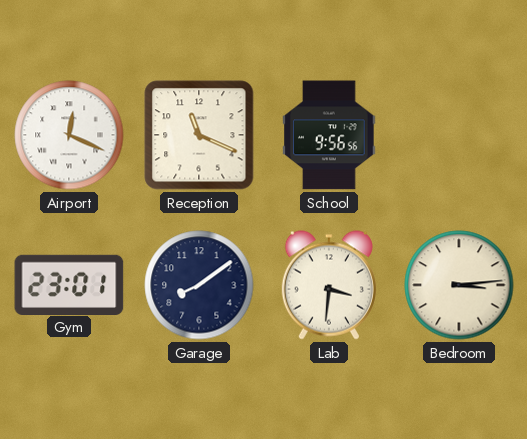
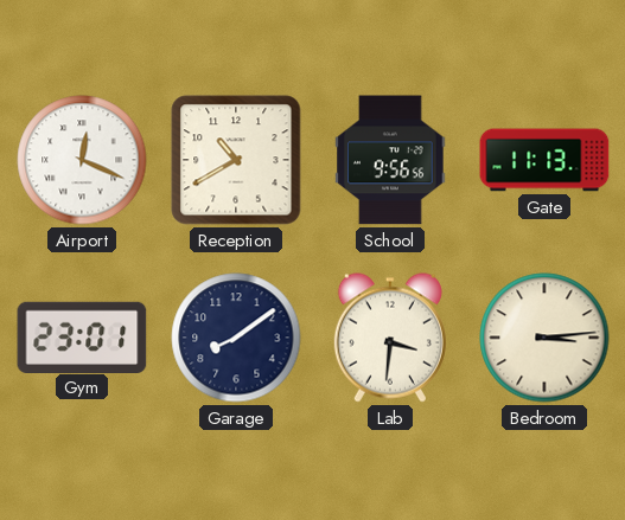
Reception: 11:19 -> 10:40 (236, 160)
Gate: none -> 11:13 (544, 160)
